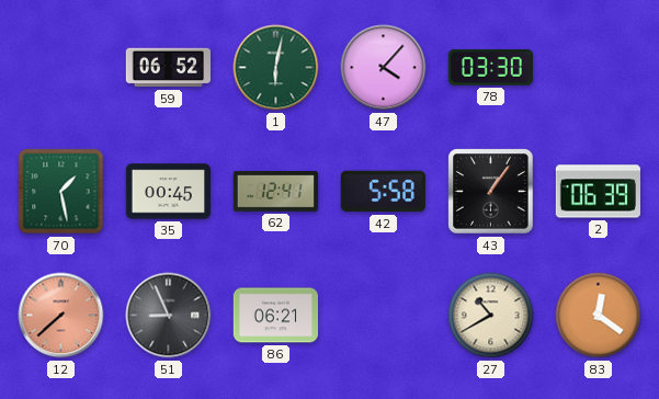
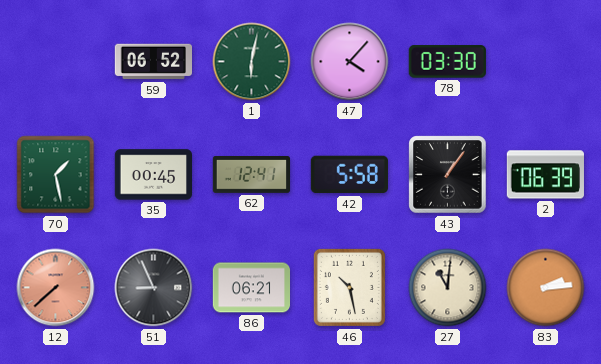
46: none -> 10:28 (349, 287)
27: 10:40 -> 11:01 (448, 288)
83: 12:21 -> 2:14 (546, 288)
